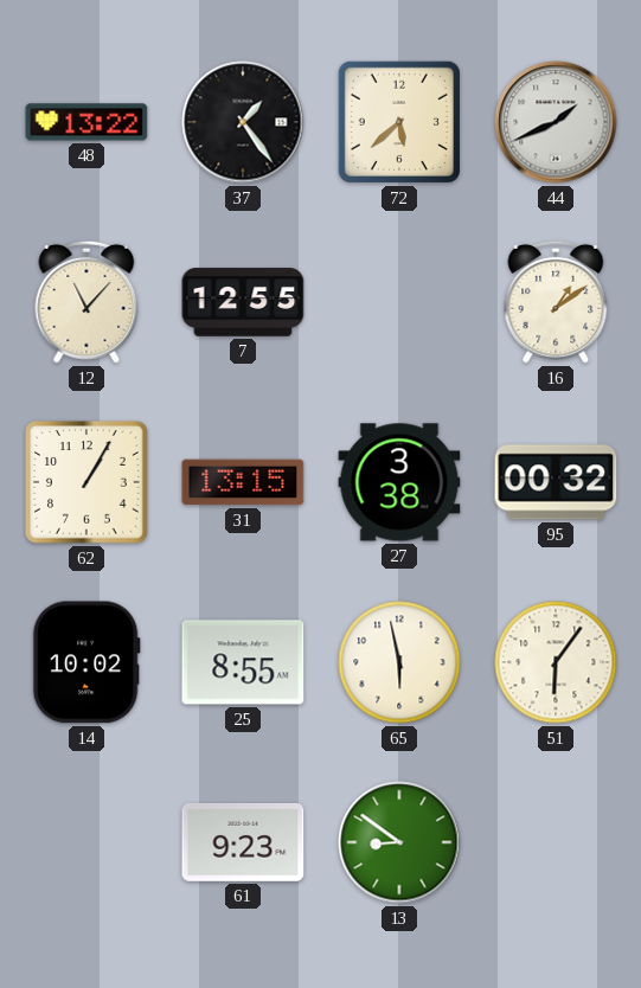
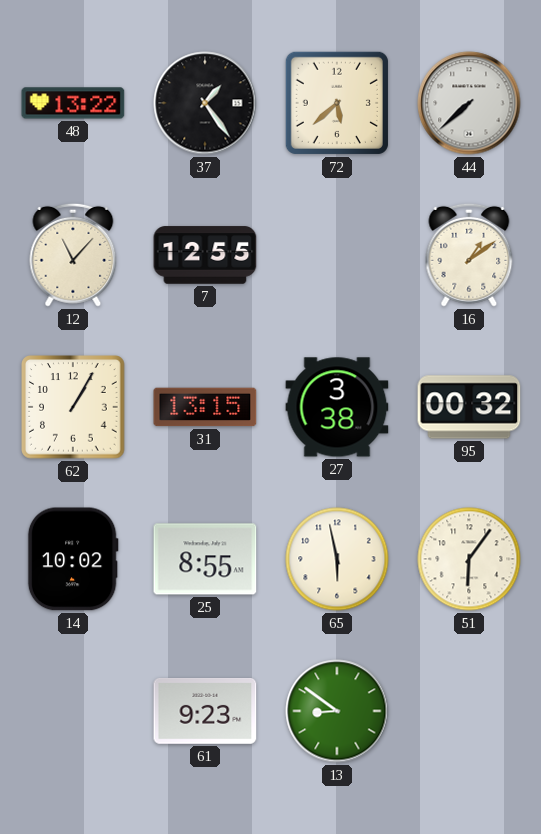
44: 1:41 -> 7:38 (469, 103)
